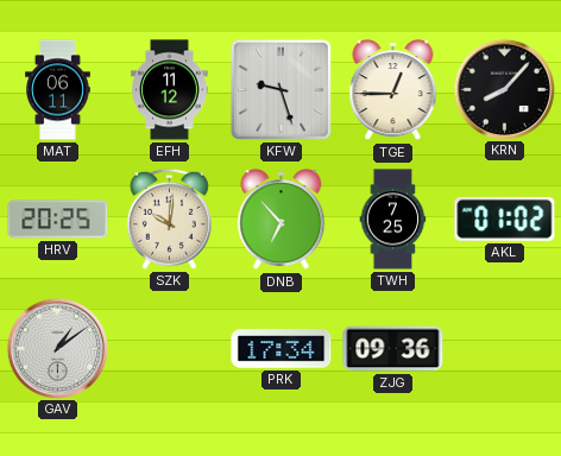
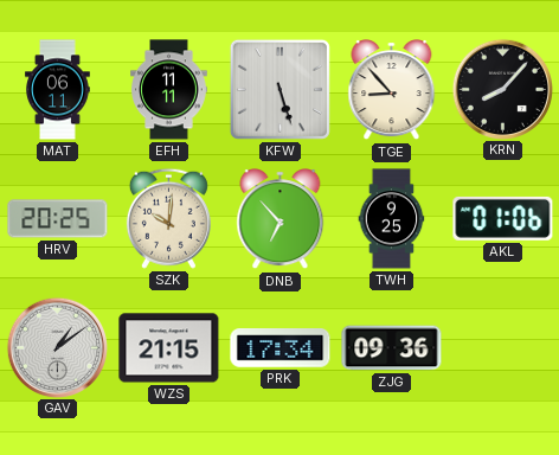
EFH: 11:12 -> 11:11 (169, 90)
KFW: 9:27 -> 5:27 (279, 89)
TGE: 12:45 -> 8:53 (392, 90)
TWH: 7:25 -> 9:25 (392, 219)
AKL: 01:02 -> 01:06 (503, 218)
WZS: none -> 21:15 (169, 348)
